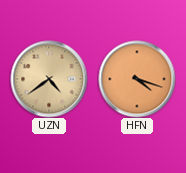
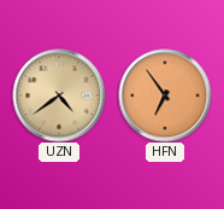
HFN: 4:18 -> 6:54 (165, 95)
